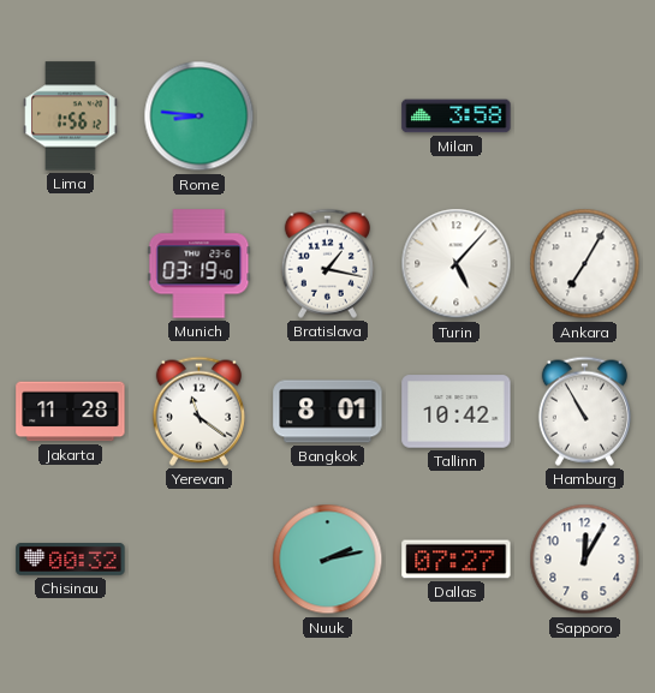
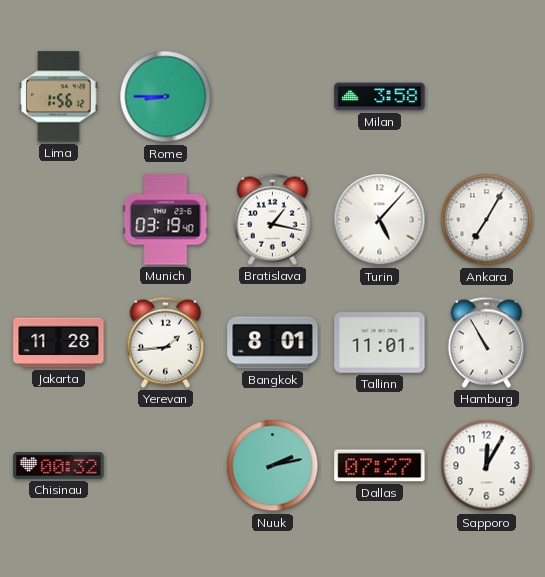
Rome: 8:46 -> 8:45 (166, 97)
Yerevan: 11:21 -> 1:44 (165, 342)
Tallinn: 10:42 -> 11:01 (380, 343)
